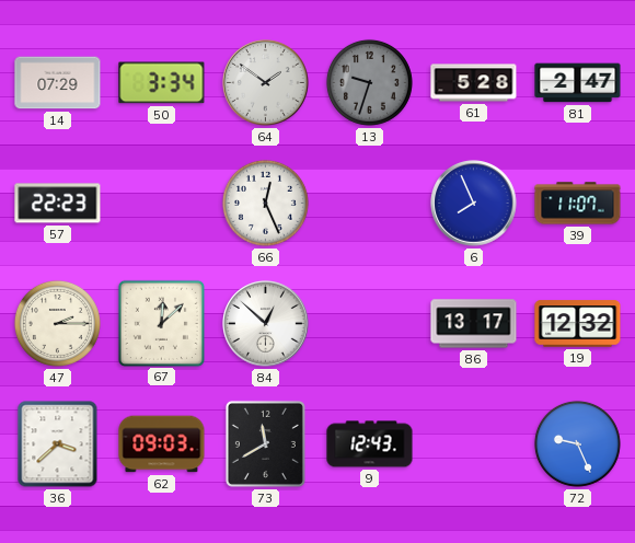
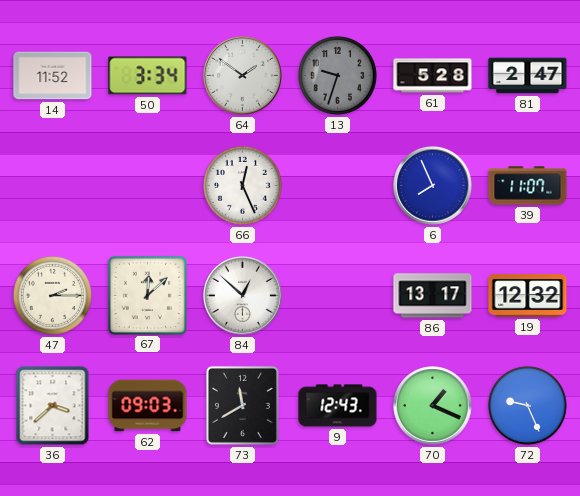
14: 07:29 -> 11:52 (53, 76)
57: 22:23 -> none (58, 204)
70: none -> 1:19 (433, 406)
